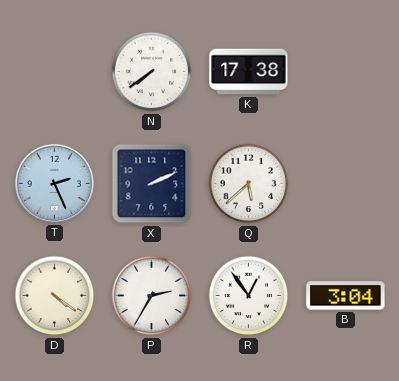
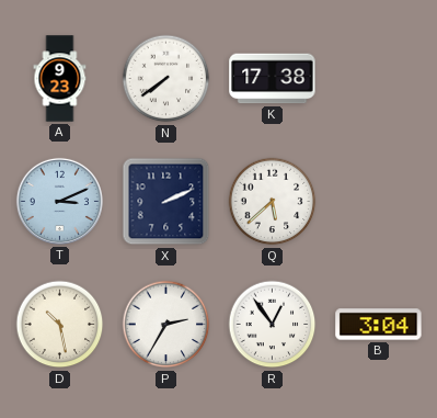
A: none -> 9:23 (60, 79)
T: 2:26 -> 3:11 (59, 201)
D: 4:21 -> 10:28 (60, 325)
